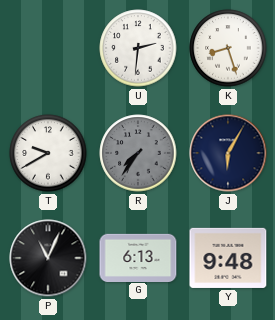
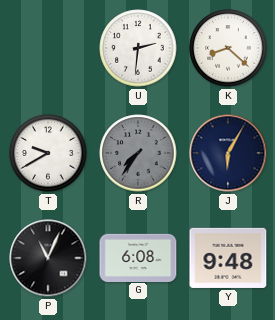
K: 8:27 -> 8:22 (228, 48)
G: 6:13 -> 6:08 (138, 257)
